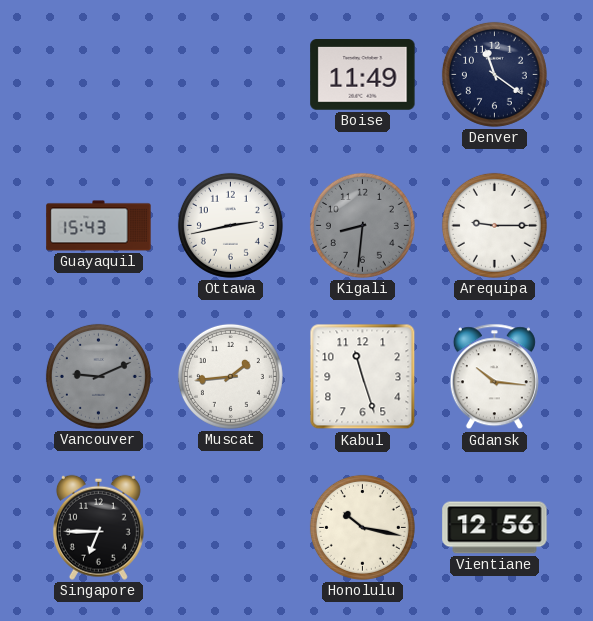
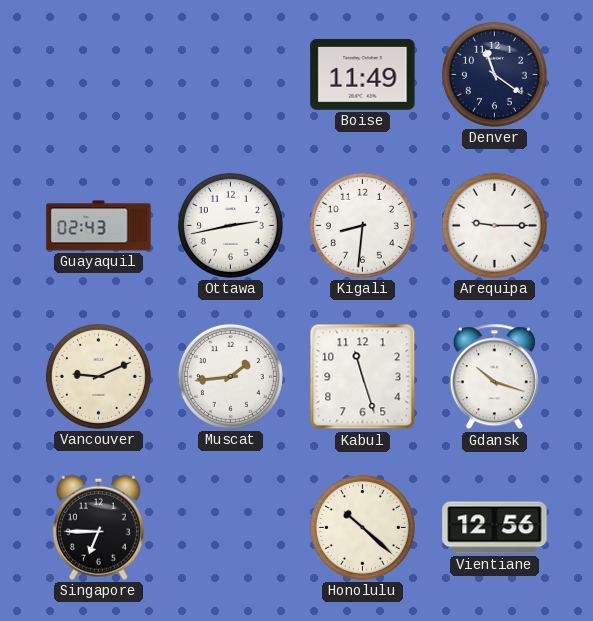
Guayaquil: 15:43 -> 02:43 (99, 226)
Kigali dial: grey -> white (362, 225)
Vancouver dial: grey -> cream (98, 376)
Gdansk: 10:16 -> 10:18 (494, 377)
Honolulu: 10:17 -> 10:22 (362, 527)
